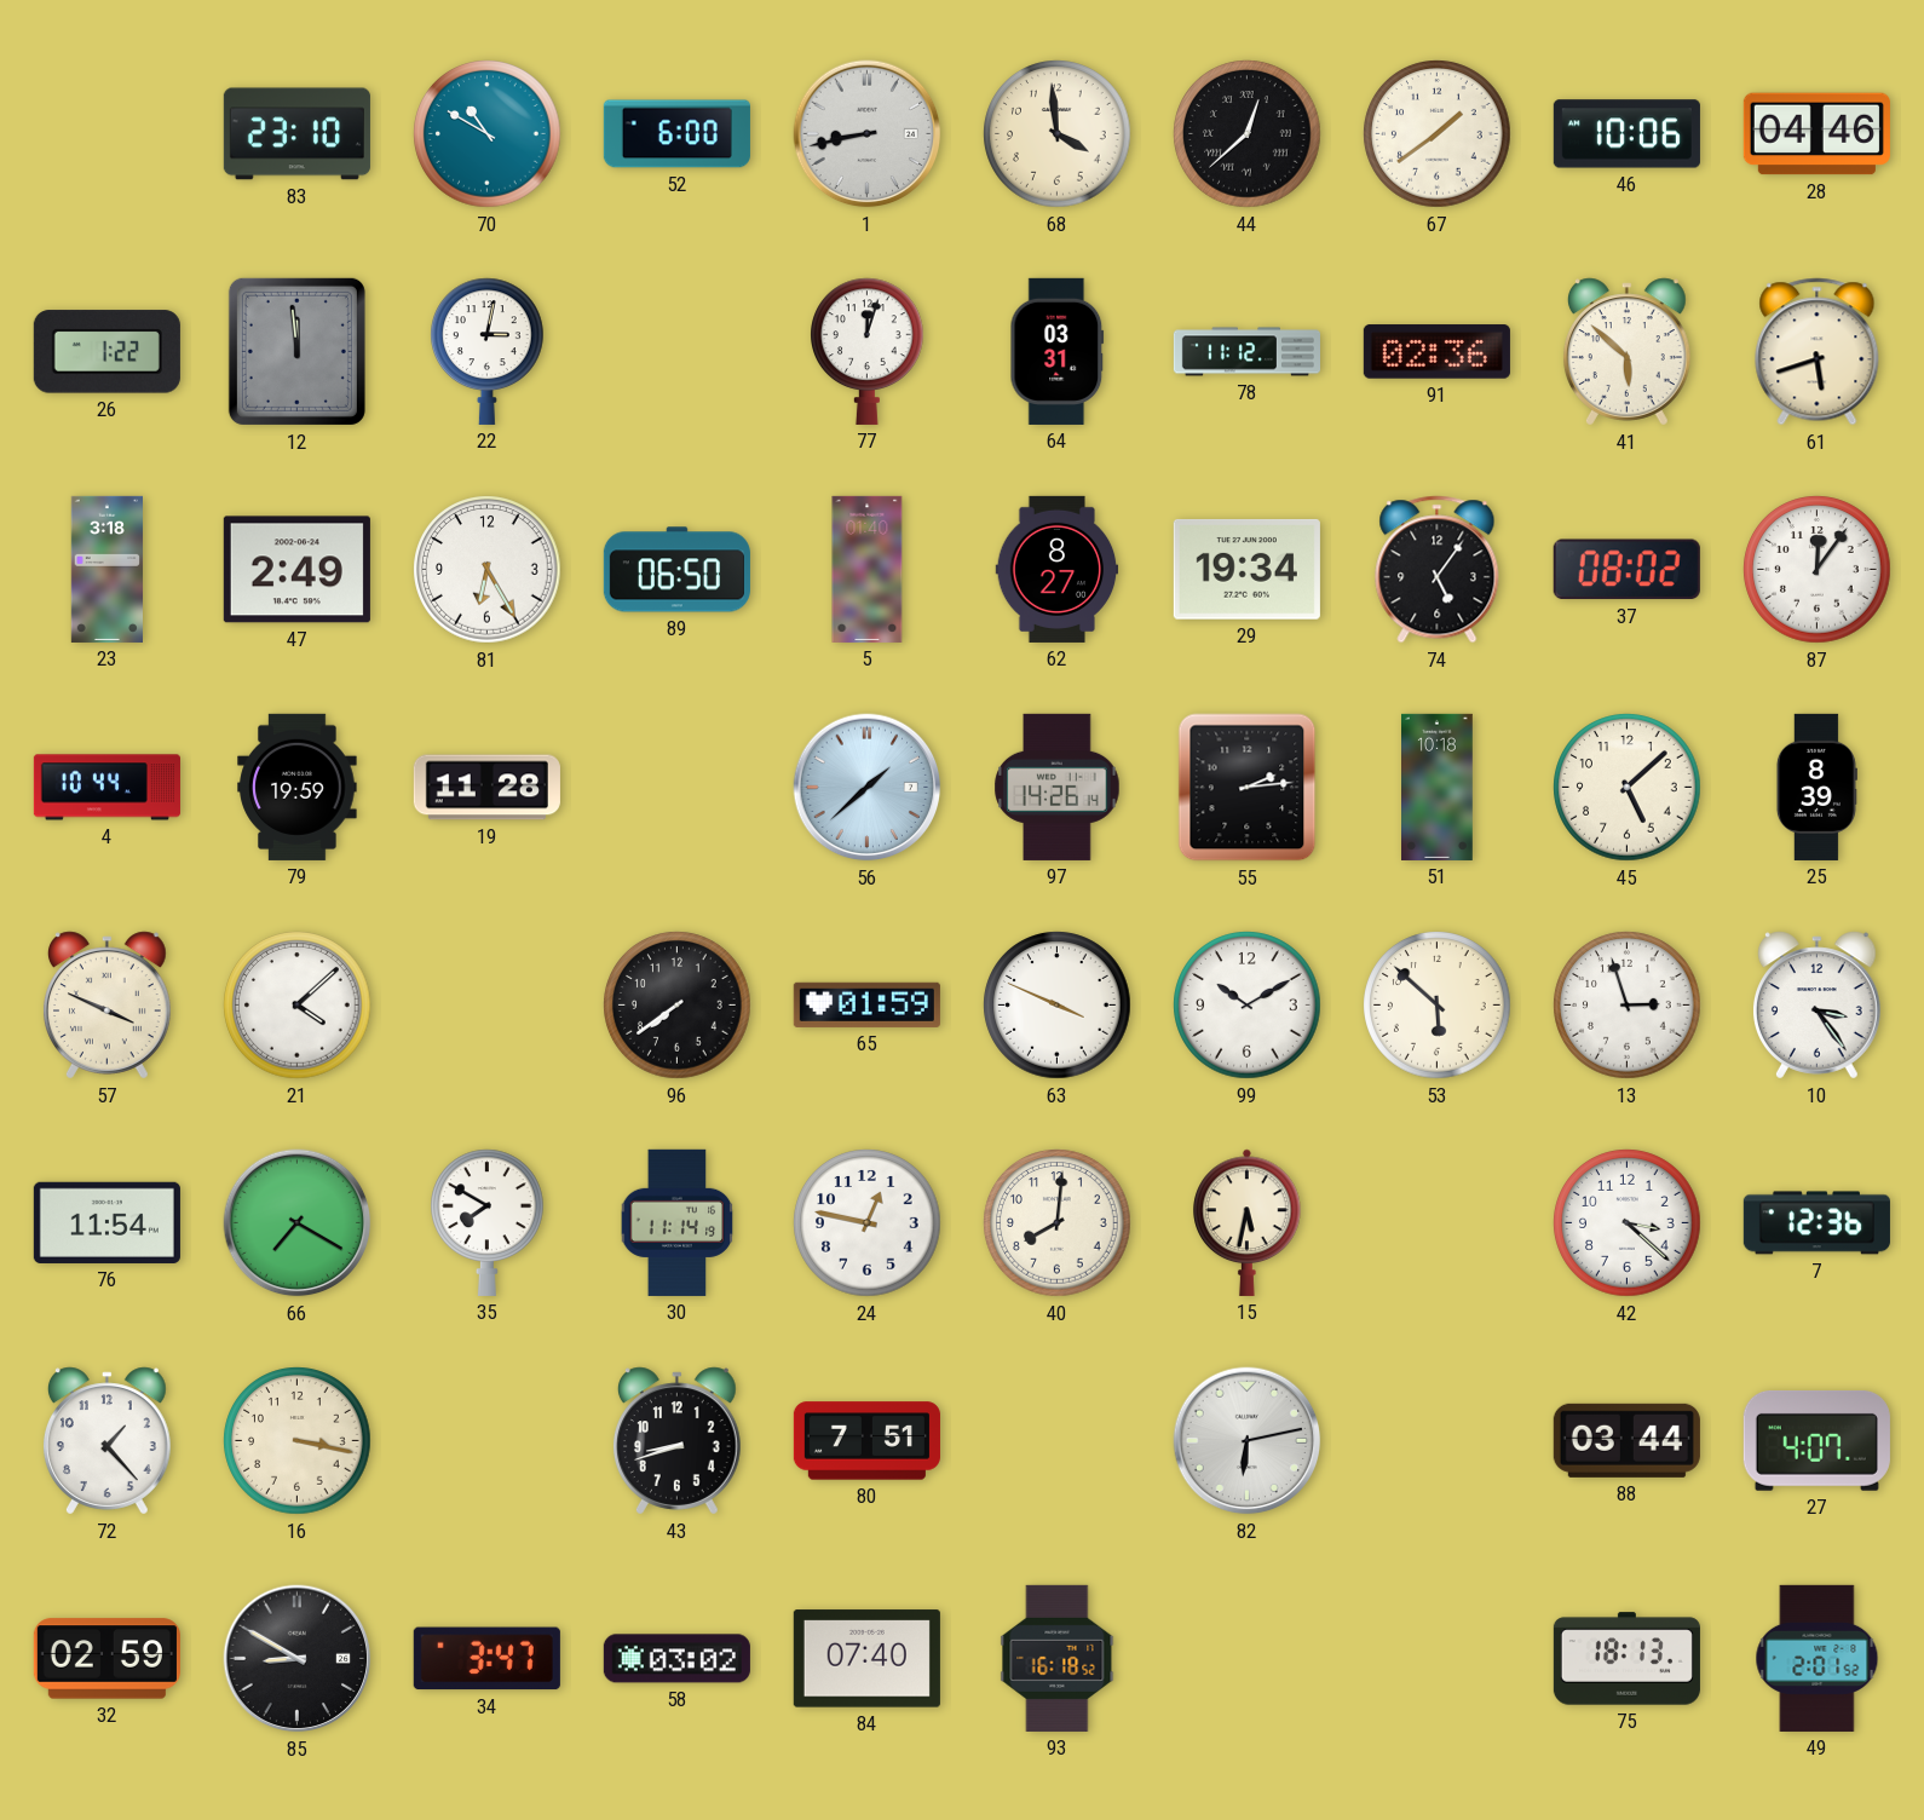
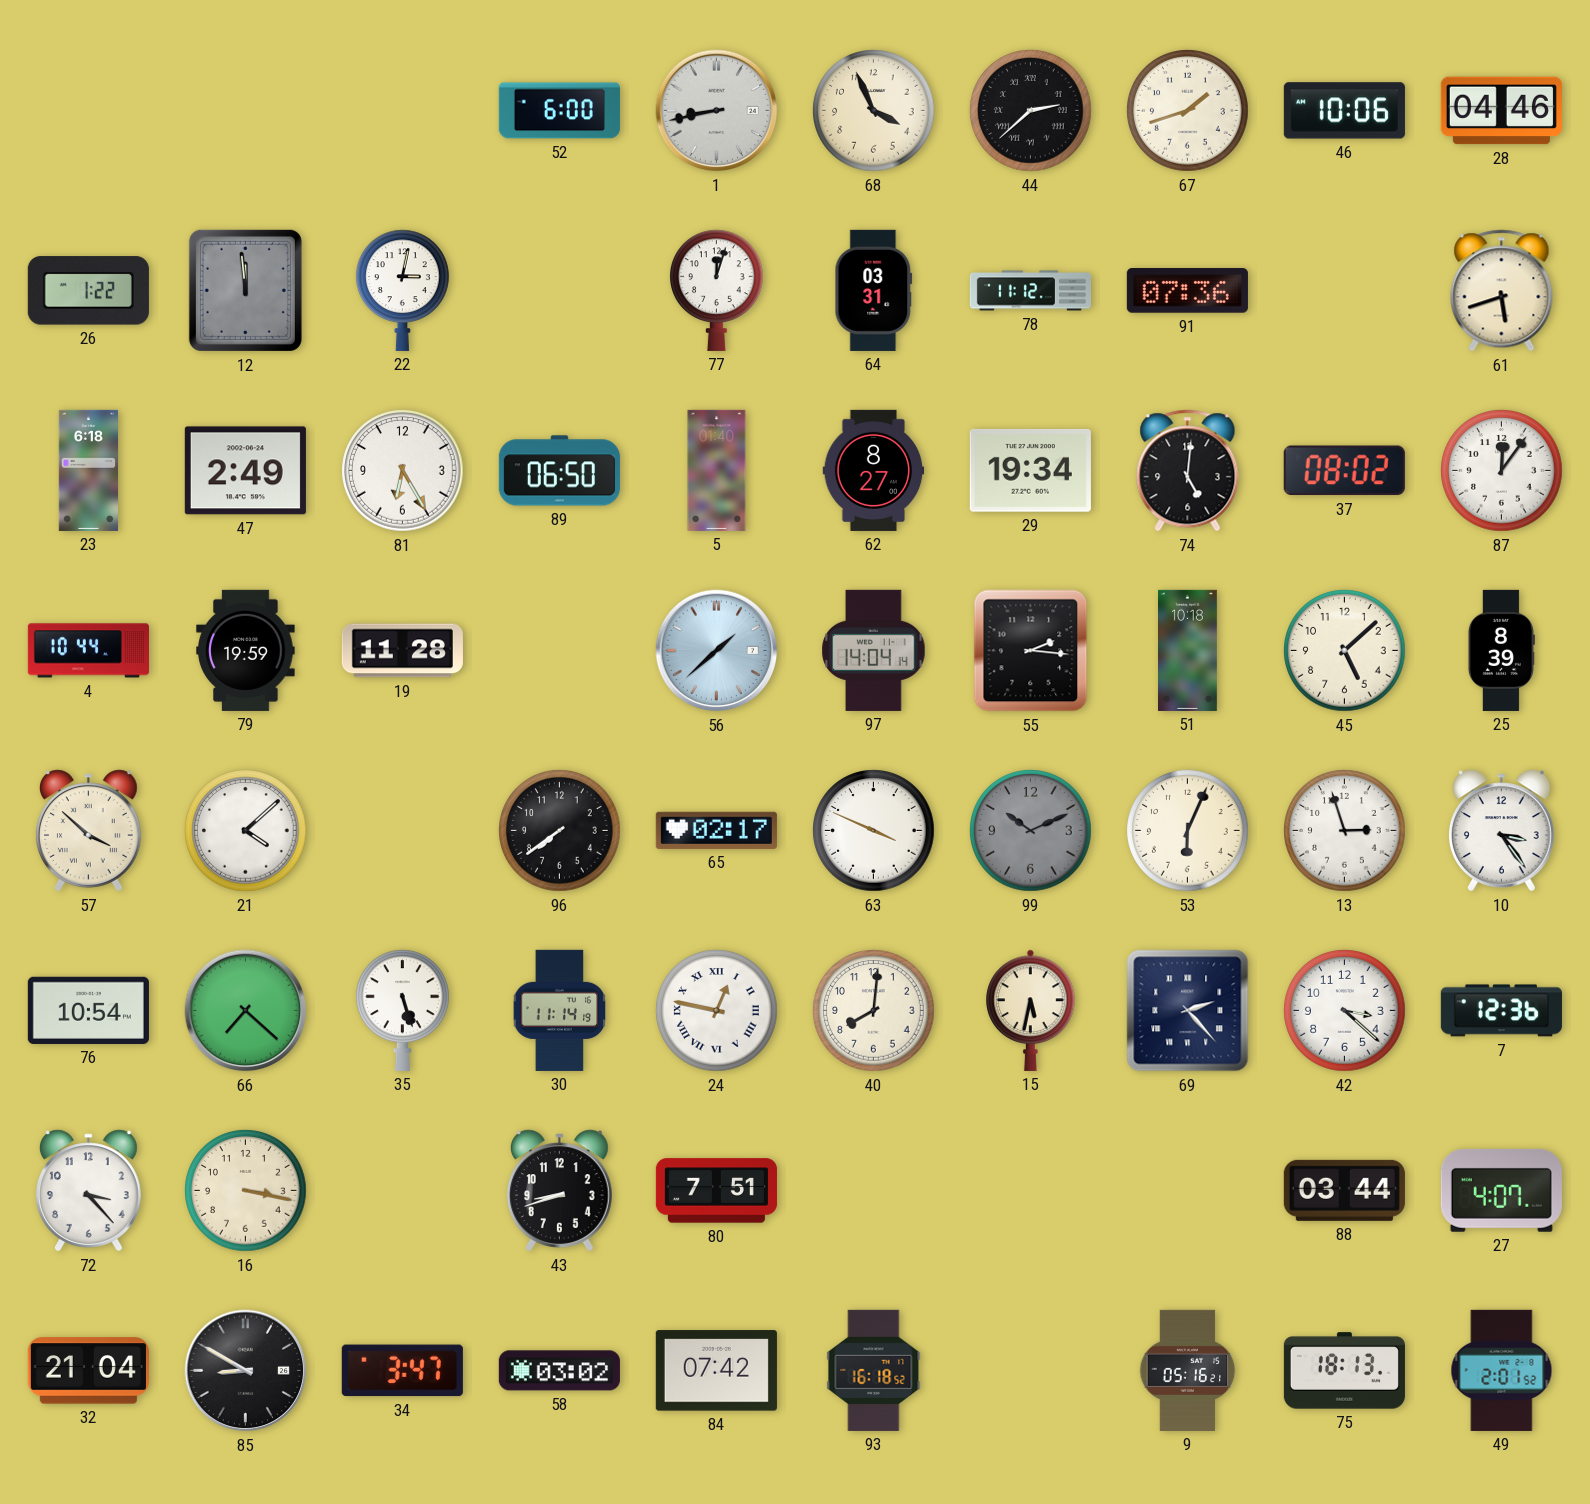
83: 23:10 -> none (296, 134)
70: 10:50 -> none (488, 134)
68: 3:59 -> 3:56 (874, 111)
44: 12:38 -> 2:38 (1031, 111)
67: 1:39 -> 1:42 (1188, 111)
91: 02:36 -> 07:36 (1187, 291)
41: 5:52 -> none (1626, 352)
23: 3:18 -> 6:18 (88, 470)
74: 5:06 -> 5:01 (1188, 471)
97: 14:26 -> 14:04 (874, 650)
55: 2:14 -> 2:16 (1031, 651)
57: 3:49 -> 3:52 (88, 831)
65: 01:59 -> 02:17 (716, 830)
99: 10:10 -> 10:11 (1031, 831)
99 dial: white -> grey (1031, 831)
53: 5:52 -> 6:04 (1188, 831)
76: 11:54 -> 10:54 (88, 1010)
66: 7:20 -> 7:22 (246, 1011)
35: 7:50 -> 5:27 (403, 1010)
24 numerals: Arabic -> Roman (717, 1011)
69: none -> 2:23 (1188, 1011)
72: 1:23 -> 3:23 (88, 1191)
82: 6:13 -> none (1248, 1441)
32: 02:59 -> 21:04 (88, 1371)
84: 07:40 -> 07:42 (716, 1371)
9: none -> 05:16 (1188, 1370)
